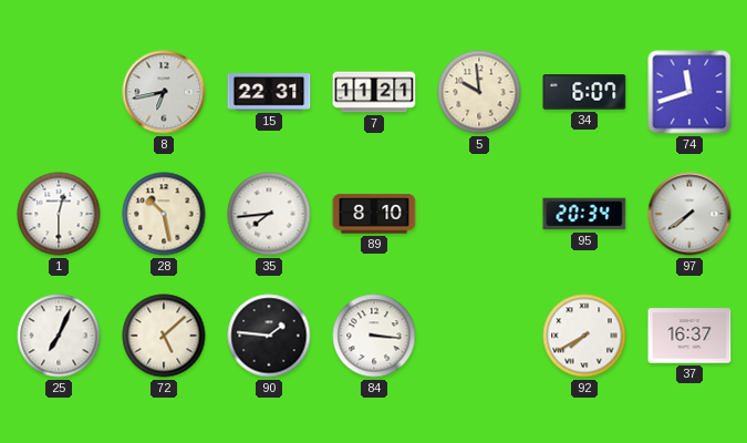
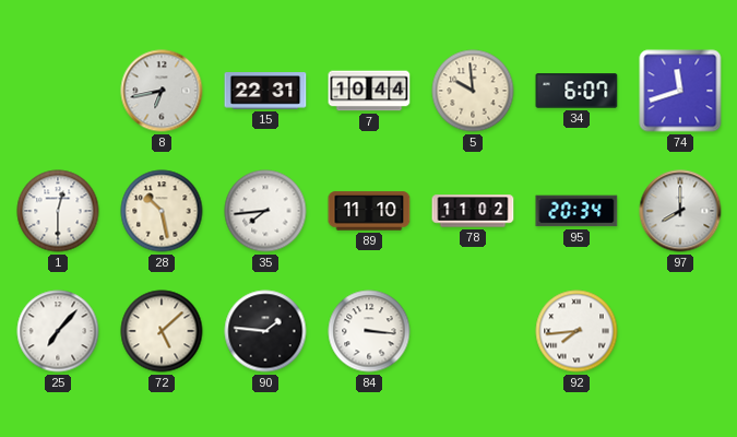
7: 11:21 -> 10:44 (369, 91)
89: 8:10 -> 11:10 (369, 211)
78: none -> 11:02 (473, 211)
97: 7:39 -> 8:00 (680, 211)
25: 7:04 -> 7:07 (58, 331)
92: 7:40 -> 7:44 (576, 331)
37: 16:37 -> none (689, 336)
